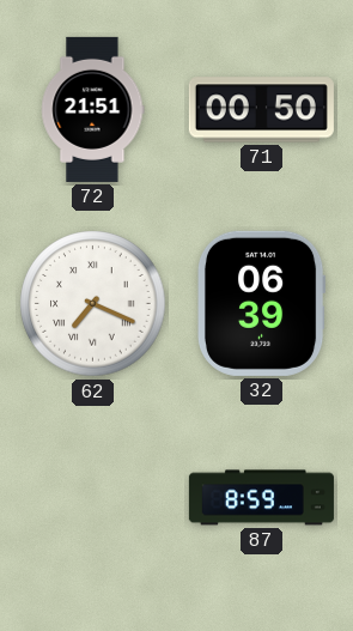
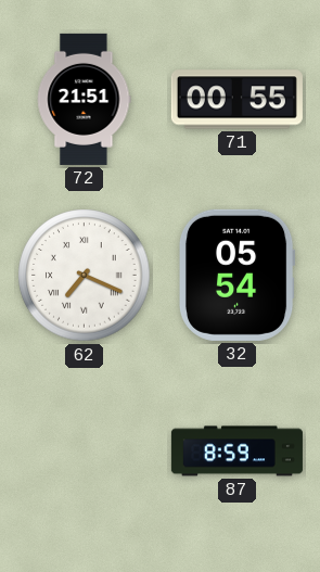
71: 00:50 -> 00:55 (236, 100)
32: 06:39 -> 05:54 (236, 275)
